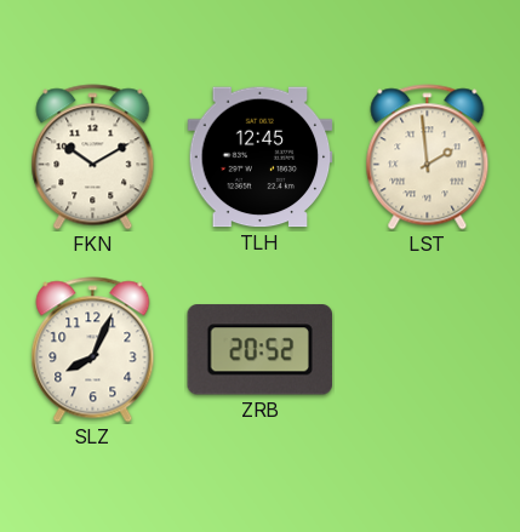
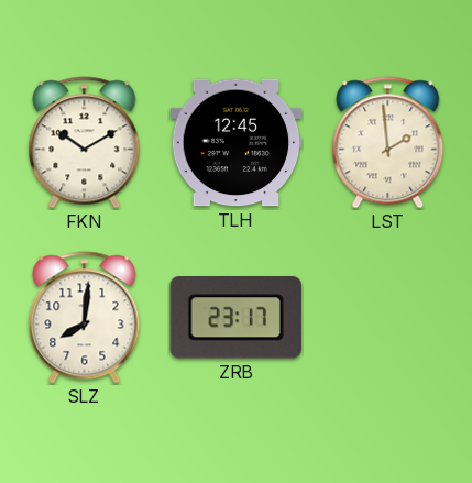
SLZ: 8:04 -> 8:01 (85, 318)
ZRB: 20:52 -> 23:17 (235, 318)
